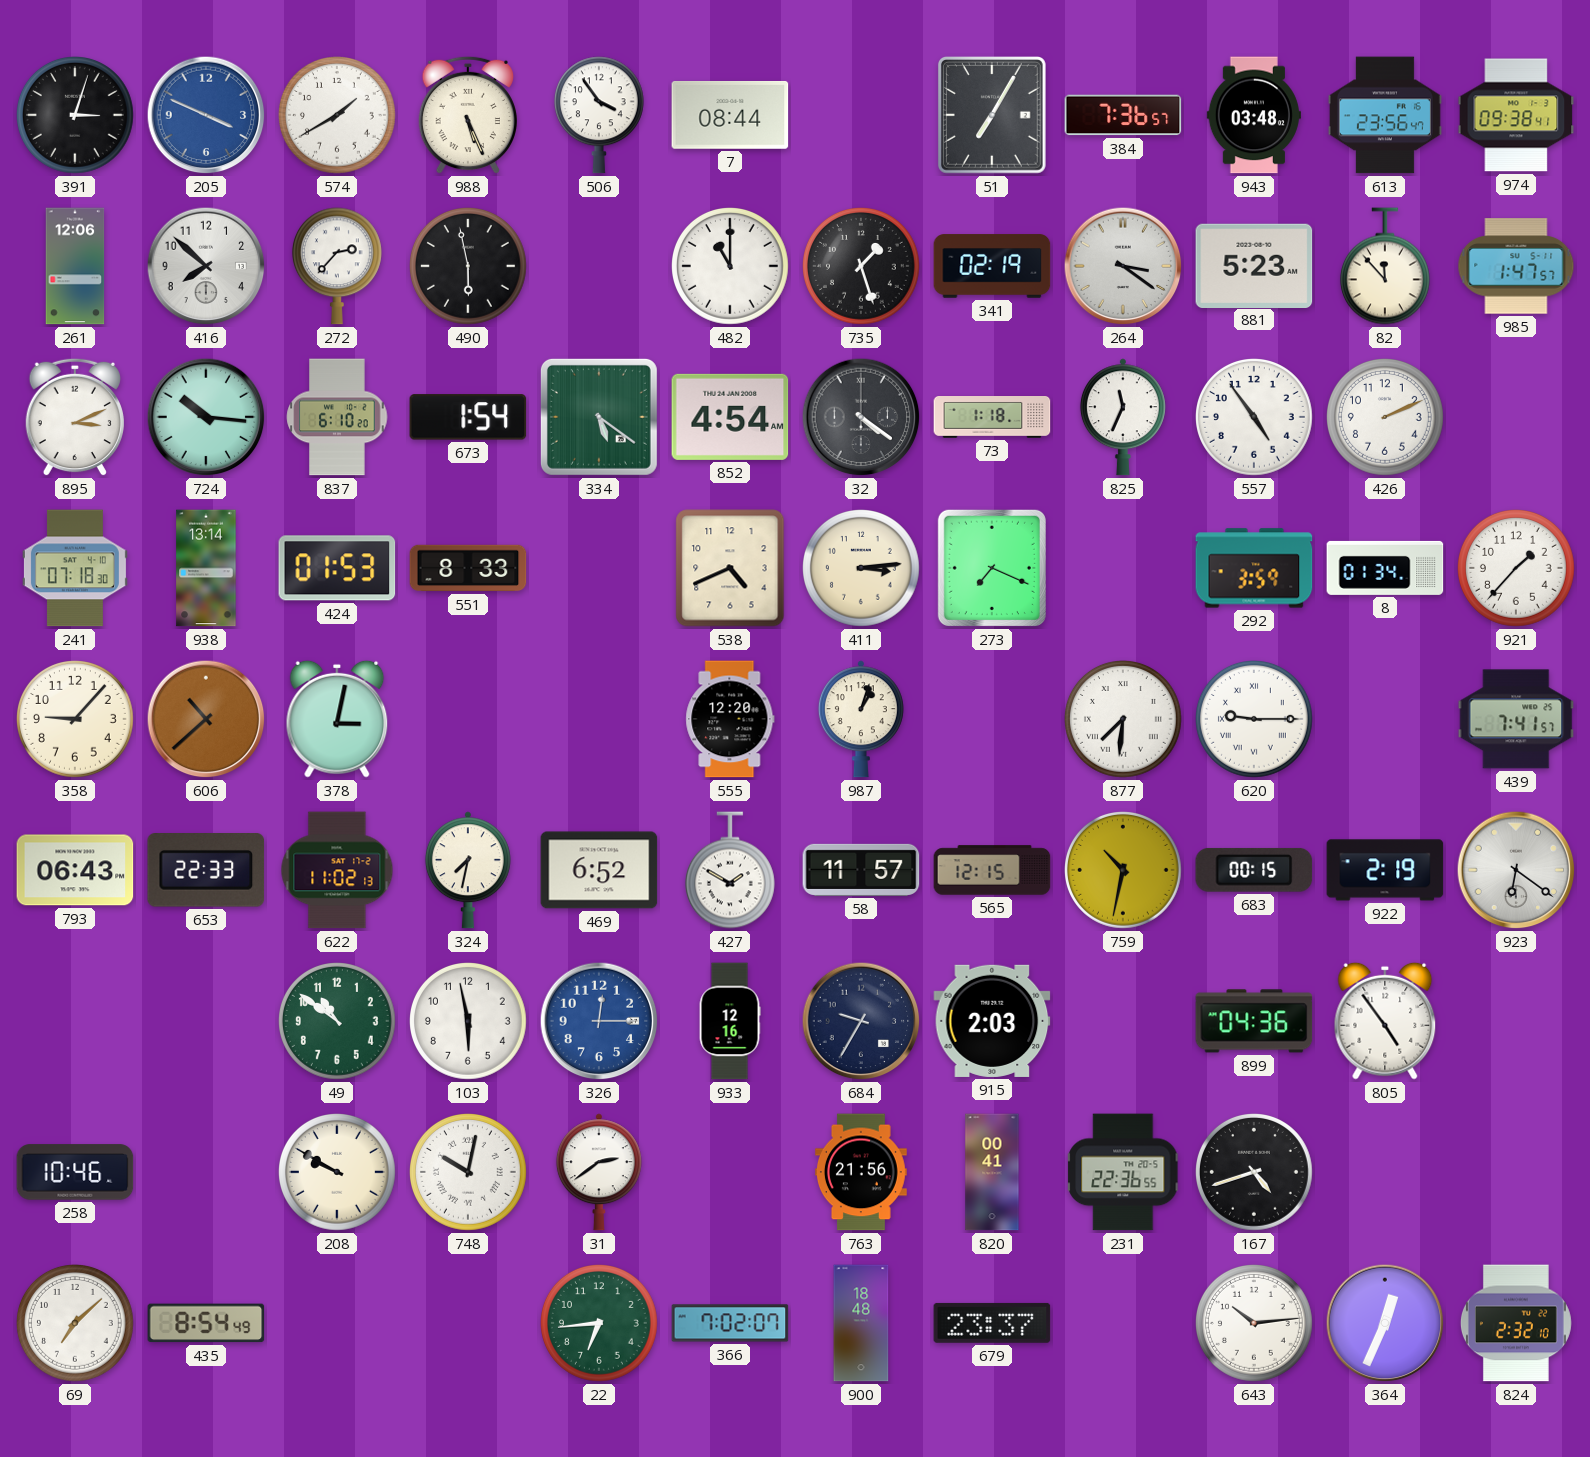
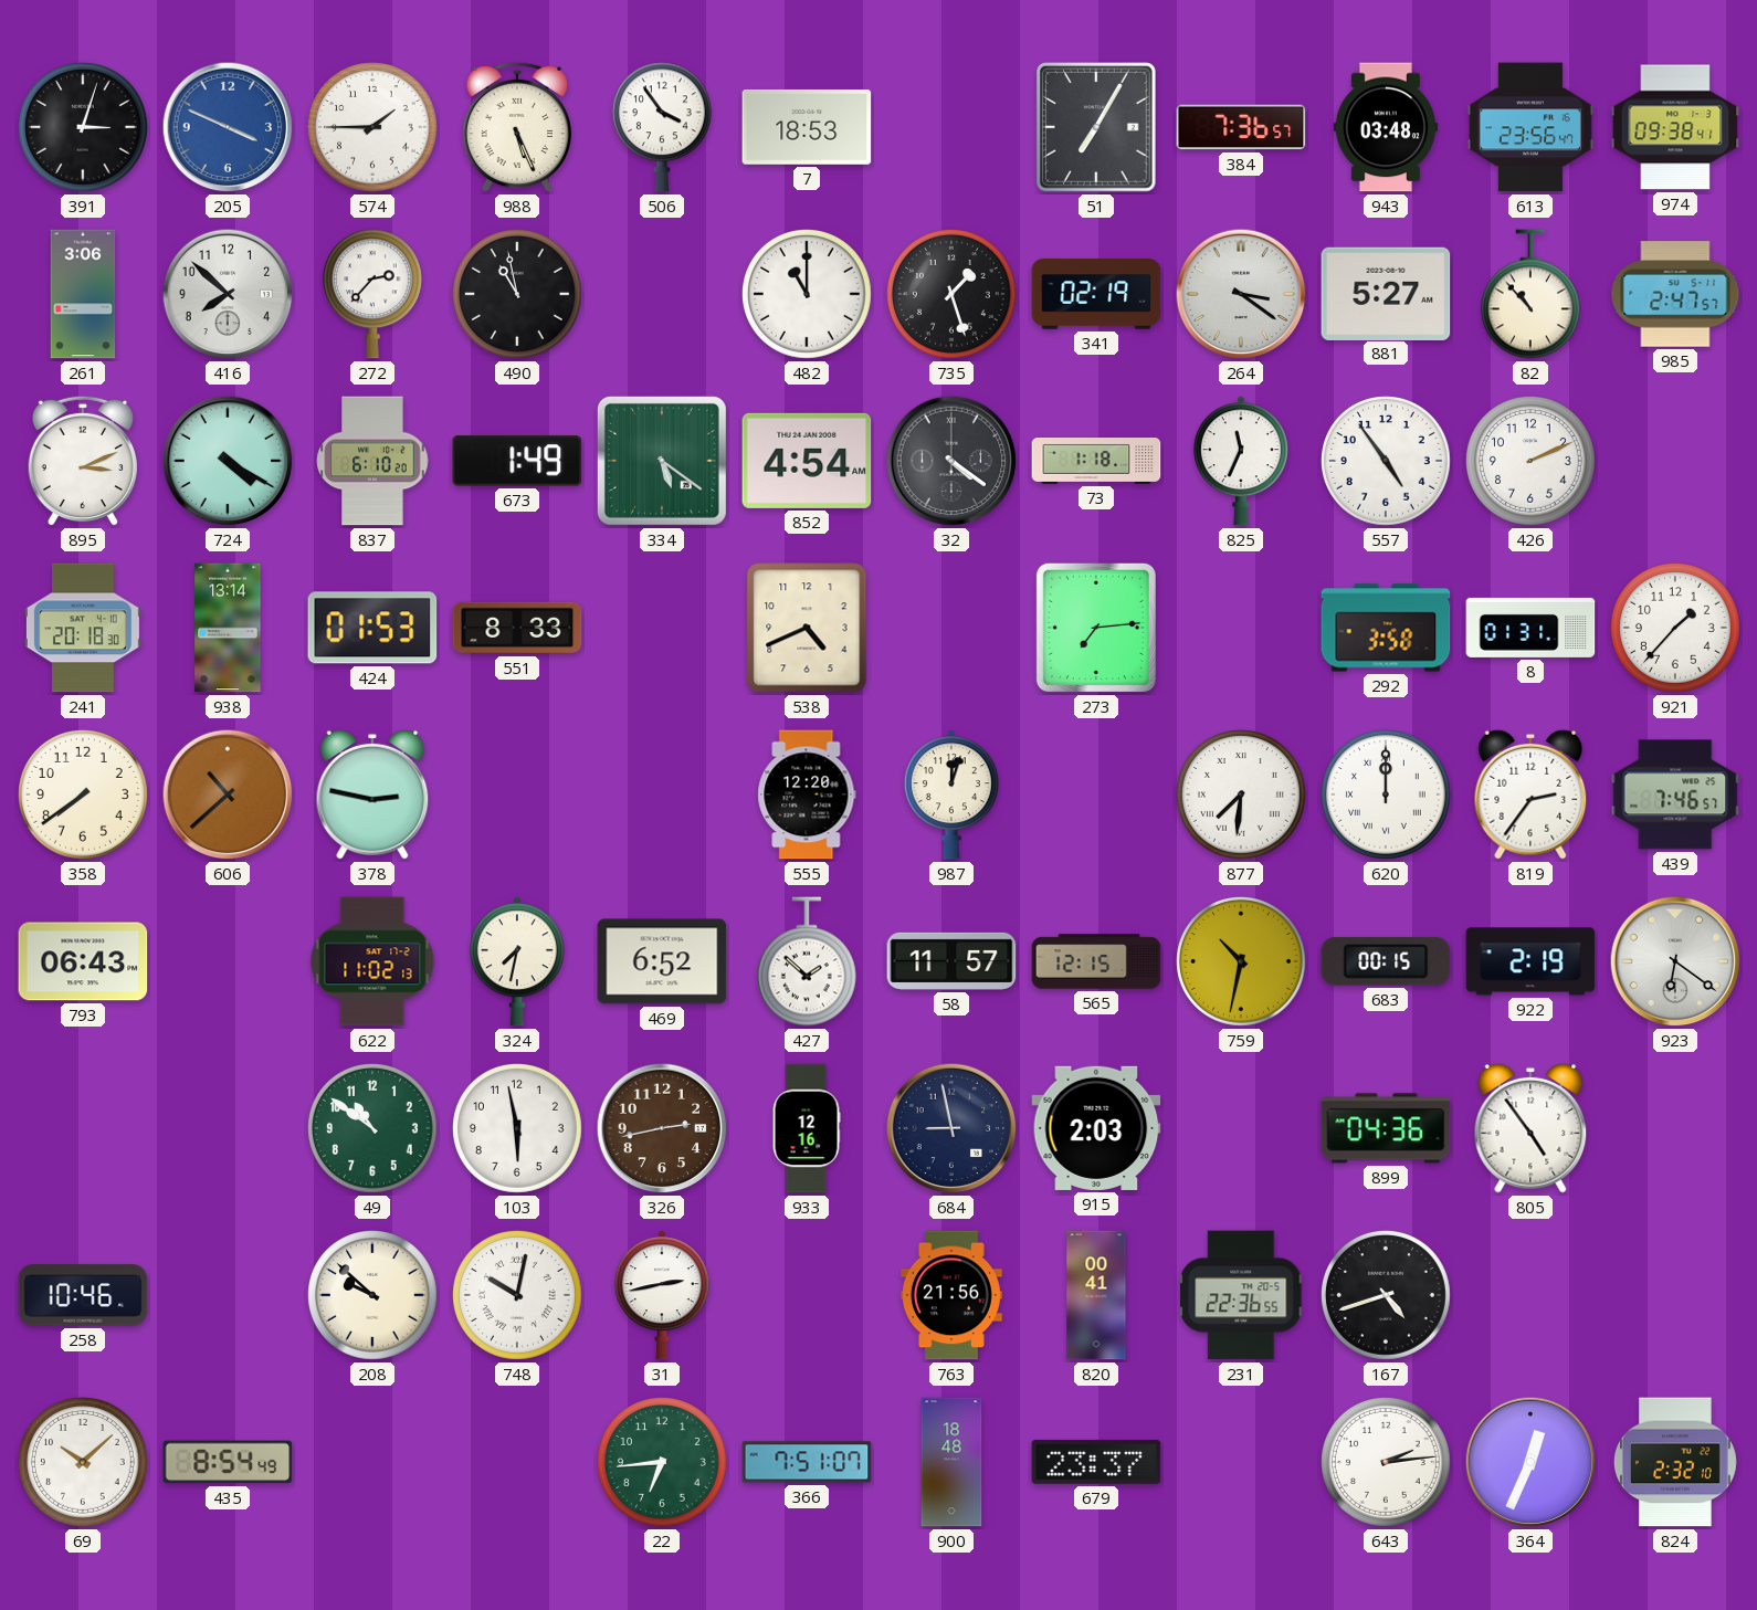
574: 1:40 -> 1:45 (374, 128)
7: 08:44 -> 18:53 (807, 127)
261: 12:06 -> 3:06 (83, 294)
490: 5:58 -> 10:58 (518, 295)
881: 5:23 -> 5:27 (1386, 293)
82: 11:53 -> 10:53 (1530, 294)
985: 1:47 -> 2:47 (1675, 294)
724: 10:16 -> 4:20 (228, 461)
673: 1:54 -> 1:49 (517, 461)
241: 07:18 -> 20:18 (83, 628)
411: 3:14 -> none (862, 569)
273: 7:19 -> 7:14 (1096, 628)
292: 3:59 -> 3:58 (1386, 628)
8: 01:34 -> 01:31 (1530, 628)
358: 9:07 -> 7:39 (84, 796)
378: 3:02 -> 2:47 (372, 795)
987: 1:03 -> 12:03 (951, 795)
620: 9:15 -> 12:00 (1387, 796)
819: none -> 2:36 (1530, 795)
439: 7:41 -> 7:46 (1675, 795)
653: 22:33 -> none (206, 871)
427: 1:50 -> 1:52 (807, 961)
326: 12:15 -> 2:43 (662, 1128)
326 dial: blue -> brown (662, 1128)
684: 9:35 -> 8:58 (951, 1128)
208: 9:50 -> 9:52 (374, 1296)
31: 2:39 -> 2:43 (662, 1295)
69: 7:08 -> 10:08 (84, 1463)
366: 7:02 -> 7:51 (807, 1462)
643: 10:14 -> 2:14 (1387, 1463)
